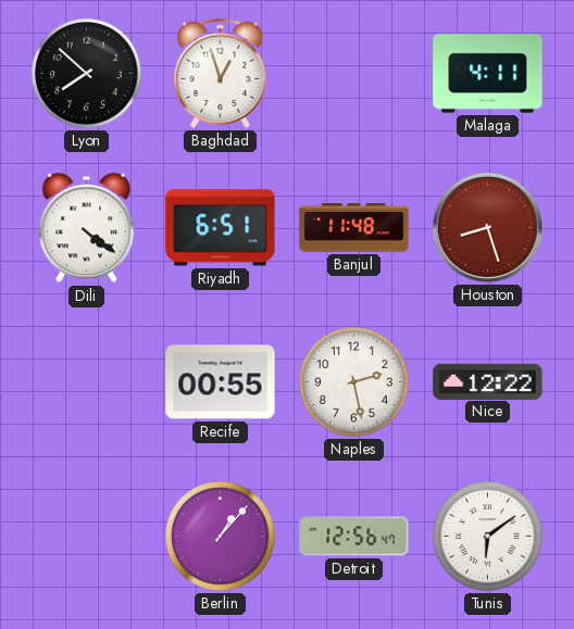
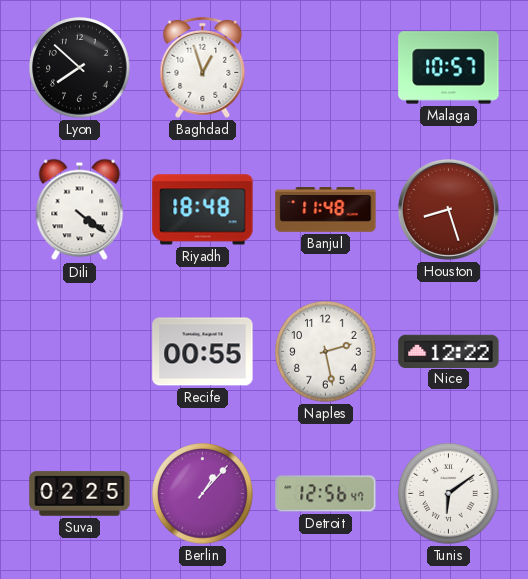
Malaga: 4:11 -> 10:57 (449, 68)
Riyadh: 6:51 -> 18:48 (203, 210)
Suva: none -> 02:25 (80, 494)
